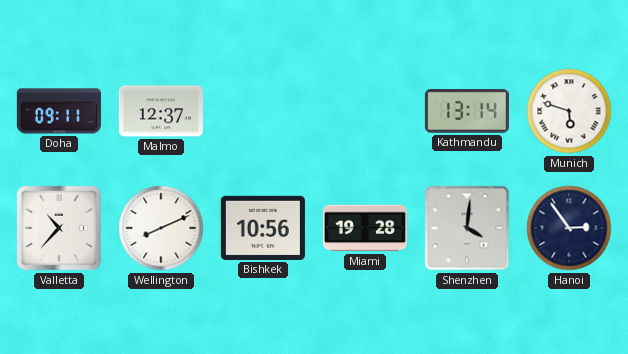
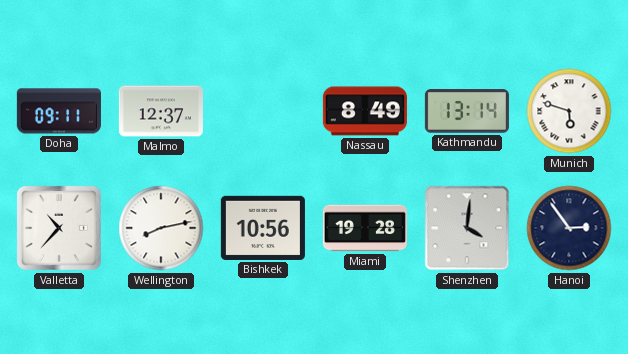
Nassau: none -> 8:49 (365, 111)
Wellington: 8:11 -> 8:13 (161, 228)
